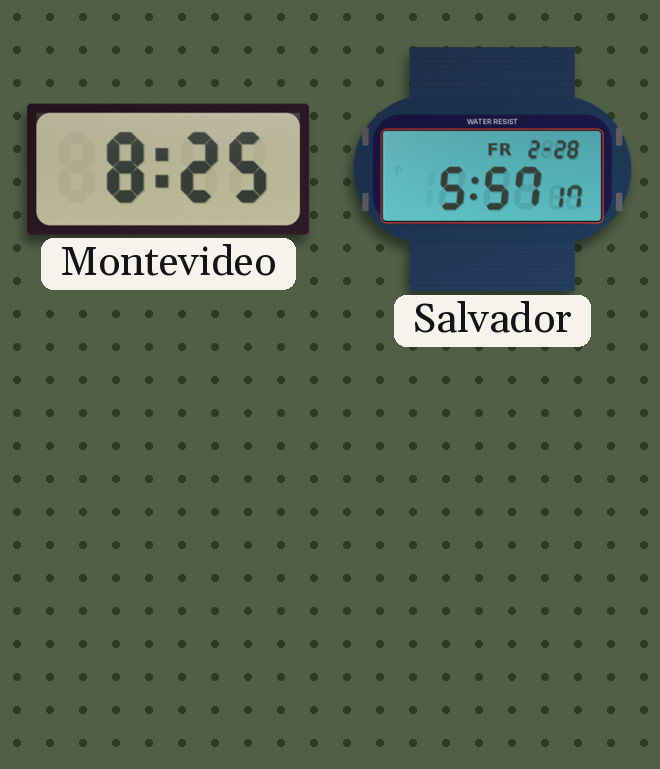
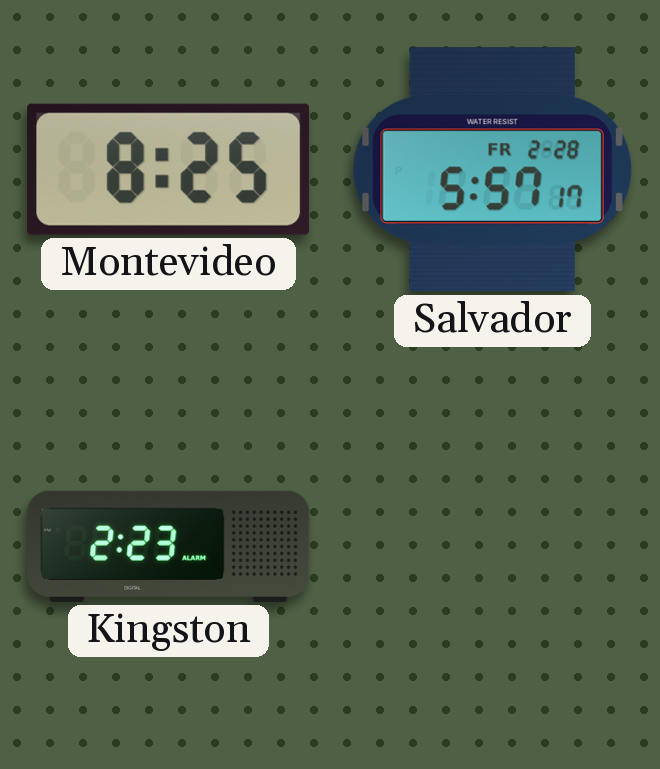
Kingston: none -> 2:23 (169, 546)
